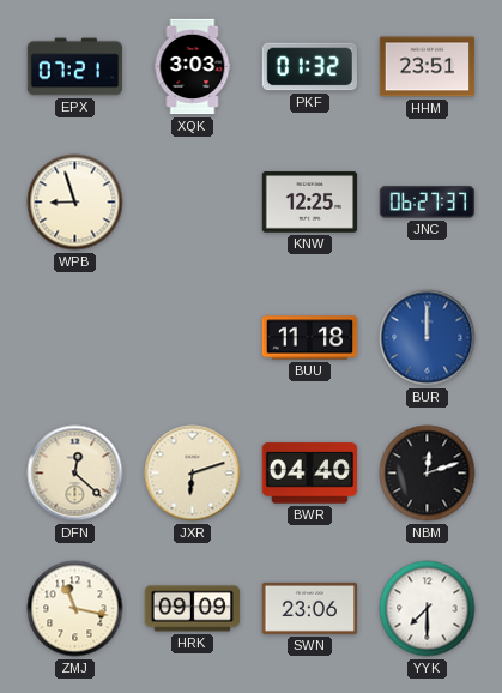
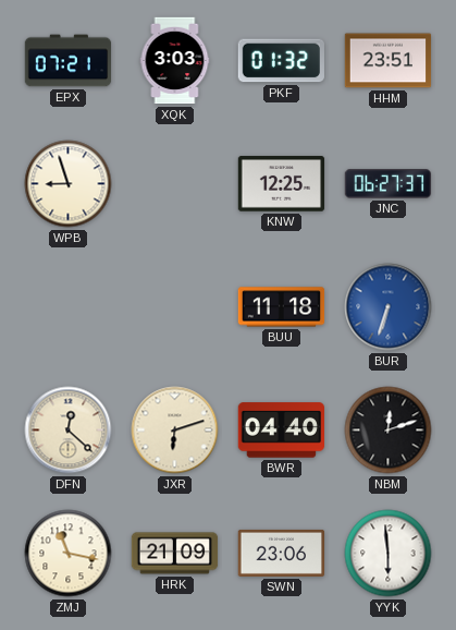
BUR: 12:00 -> 6:33 (389, 307)
HRK: 09:09 -> 21:09 (175, 554)
YYK: 7:30 -> 5:59 (389, 554)
